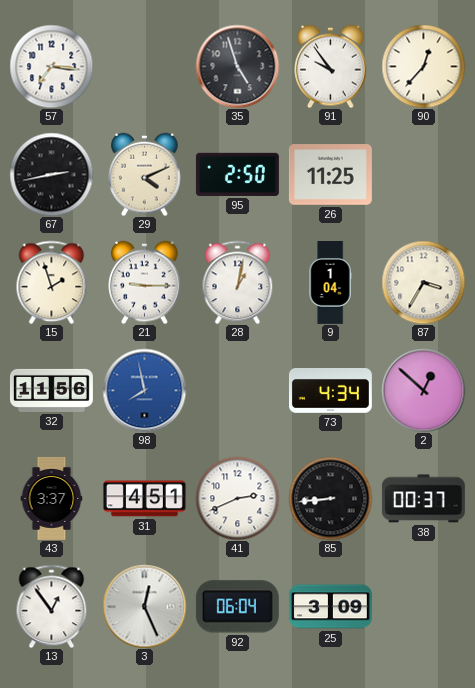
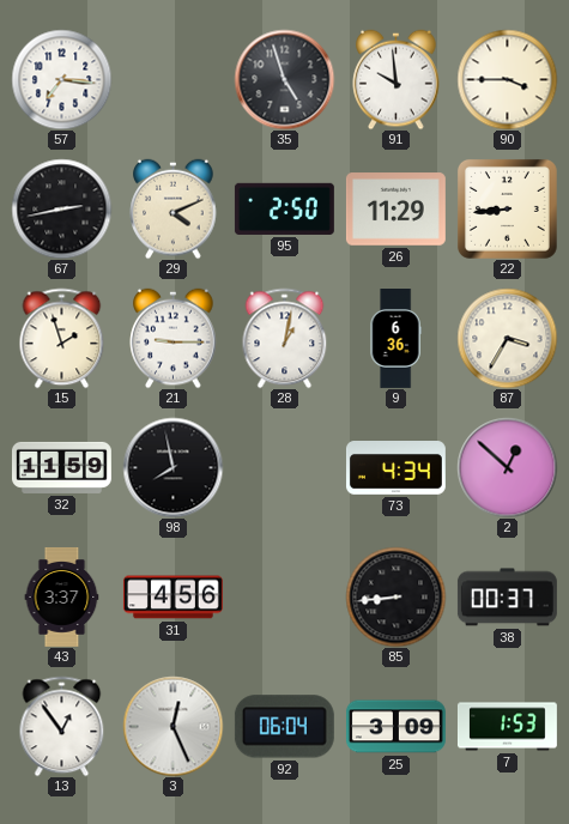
91: 9:54 -> 9:59 (397, 79)
90: 12:37 -> 3:45 (507, 79)
26: 11:25 -> 11:29 (395, 210)
22: none -> 8:44 (507, 208)
9: 1:04 -> 6:36 (395, 339)
32: 11:56 -> 11:59 (61, 467)
98 dial: blue -> black (172, 467)
31: 4:51 -> 4:56 (172, 598)
41: 2:41 -> none (237, 498)
7: none -> 1:53 (507, 727)
